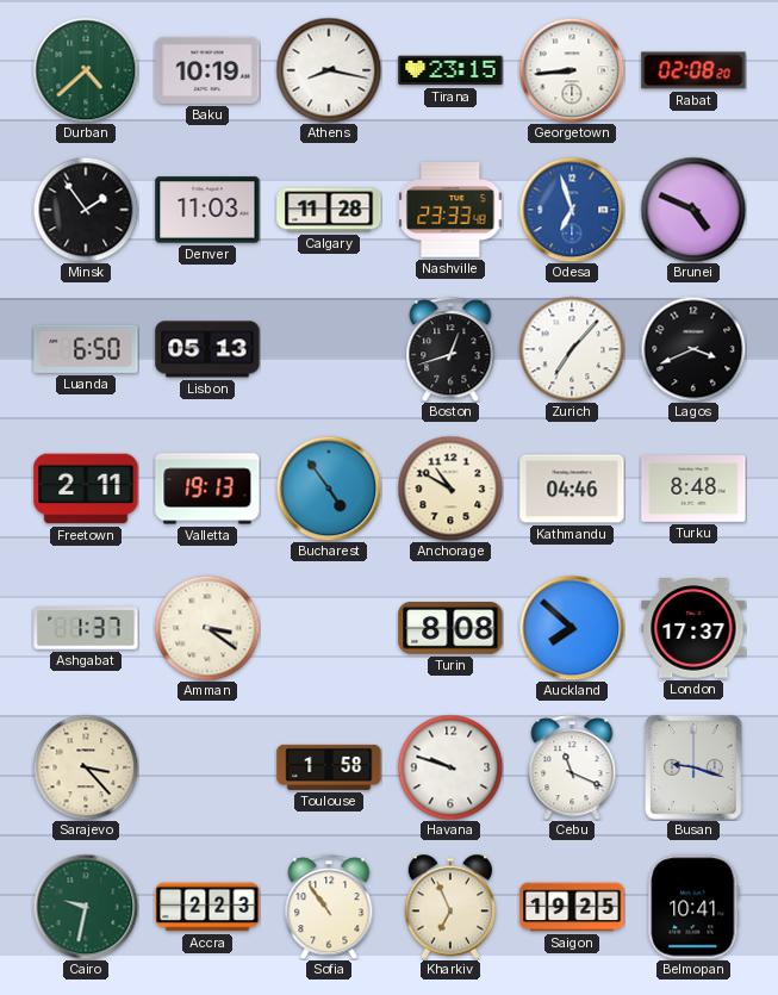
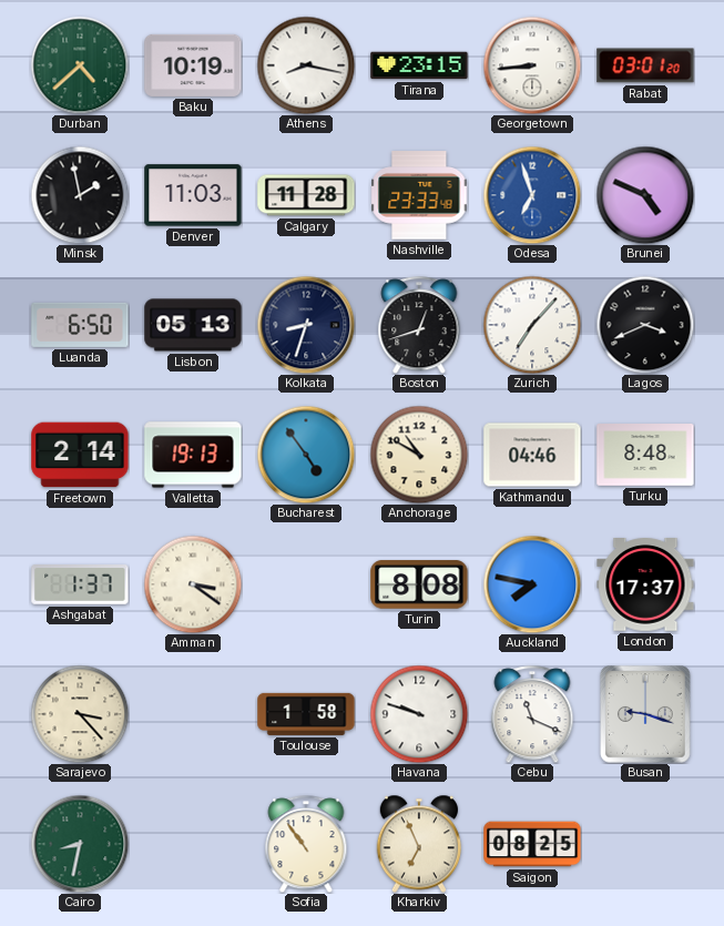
Rabat: 02:08 -> 03:01 (645, 65)
Minsk: 1:54 -> 1:58 (80, 195)
Kolkata: none -> 8:33 (306, 325)
Freetown: 2:11 -> 2:14 (80, 455)
Auckland: 7:52 -> 7:47 (532, 584)
Cairo: 9:32 -> 8:32 (80, 844)
Accra: 2:23 -> none (207, 907)
Saigon: 19:25 -> 08:25 (532, 844)
Belmopan: 10:41 -> none (693, 907)
